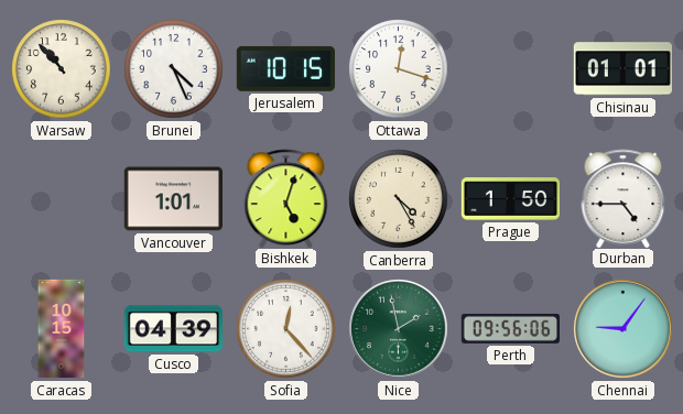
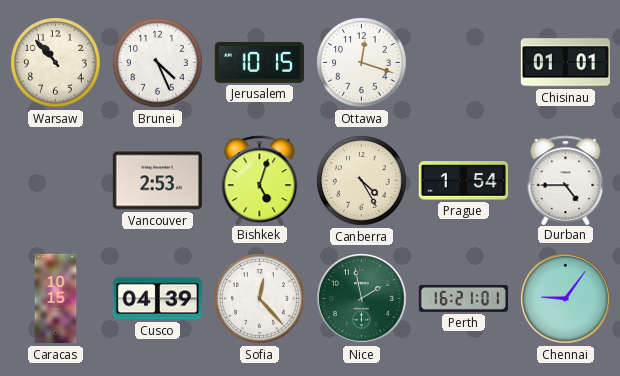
Vancouver: 1:01 -> 2:53 (157, 181)
Prague: 1:50 -> 1:54 (463, 181)
Perth: 09:56 -> 16:21 (463, 298)
